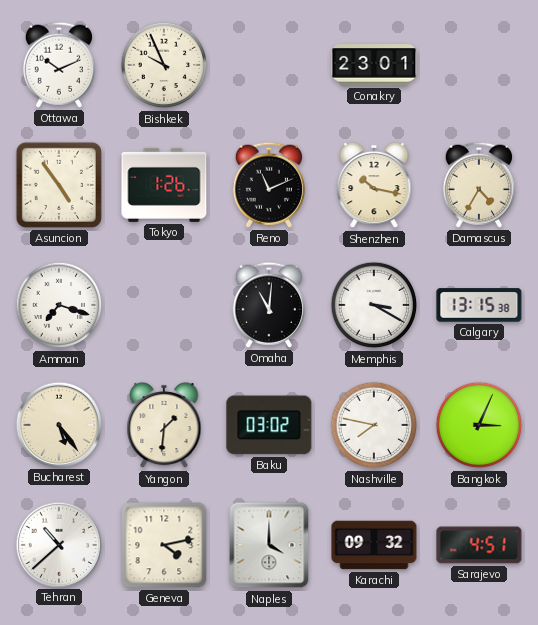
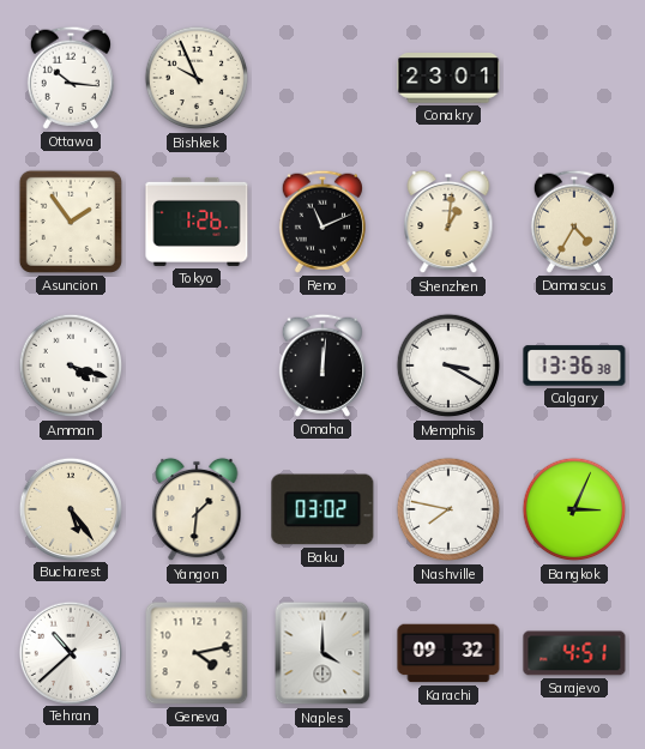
Ottawa: 10:11 -> 10:16 (71, 78)
Asuncion: 4:54 -> 1:54 (71, 222)
Shenzhen: 10:17 -> 1:01 (448, 222)
Amman: 7:18 -> 4:18 (71, 366)
Omaha: 11:01 -> 12:01 (322, 366)
Calgary: 13:15 -> 13:36 (574, 366)
